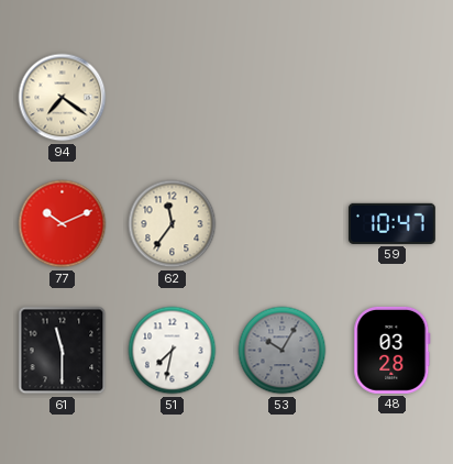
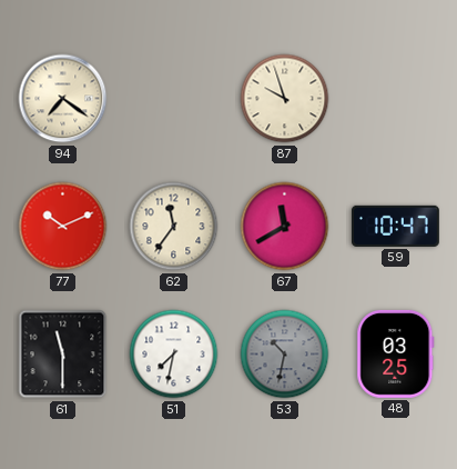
87: none -> 9:57 (285, 99)
67: none -> 11:40 (285, 227)
53: 10:05 -> 10:32 (285, 355)
48: 03:28 -> 03:25 (396, 353)
